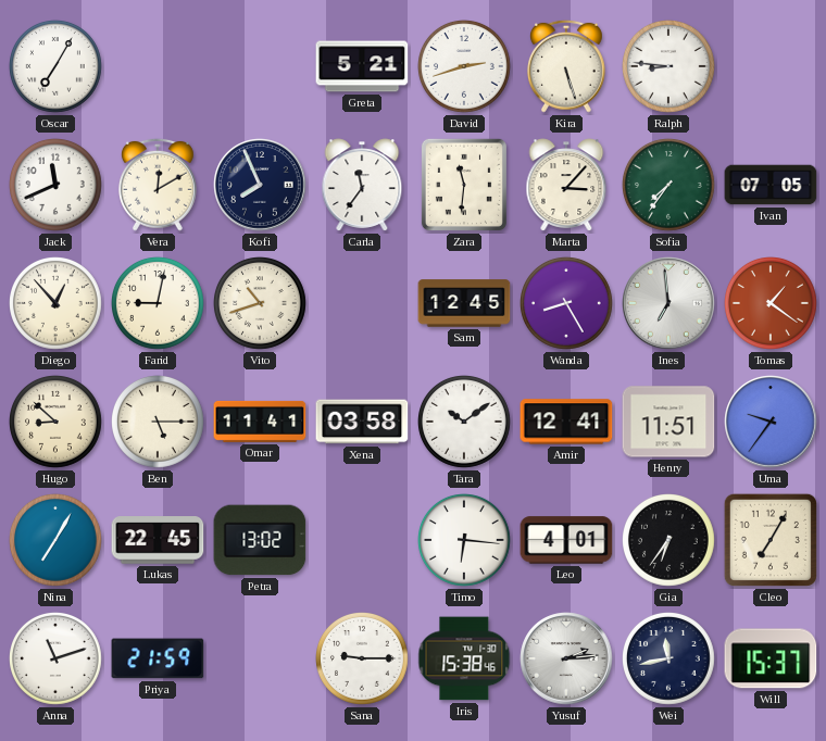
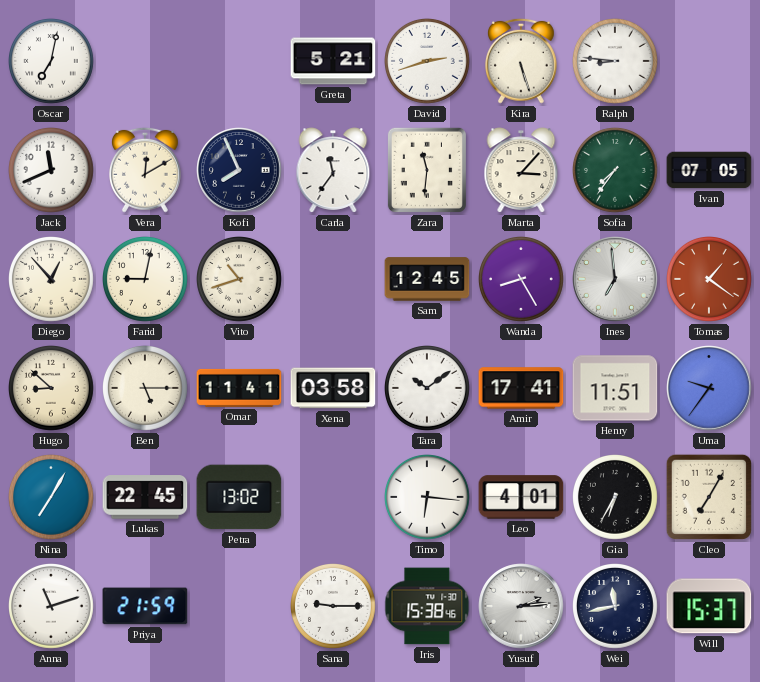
Oscar: 7:05 -> 7:02 (52, 62)
Amir: 12:41 -> 17:41 (521, 388)
Gia: 6:36 -> 6:35 (616, 498)
